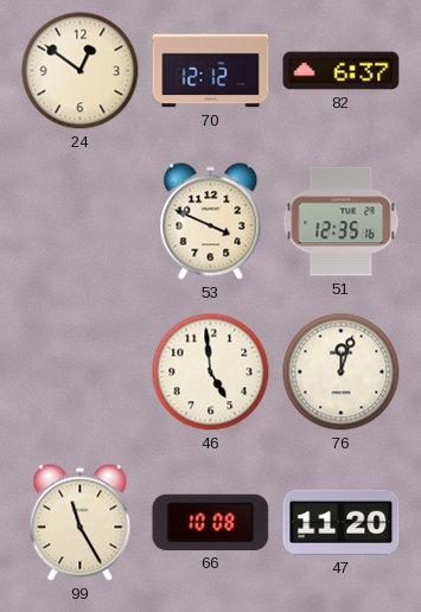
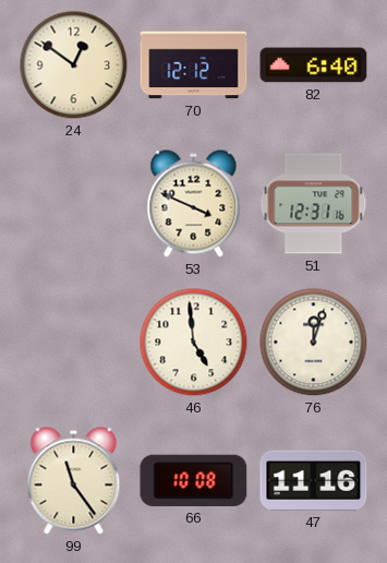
82: 6:37 -> 6:40 (314, 65)
51: 12:35 -> 12:31 (314, 204)
99: 11:25 -> 11:24 (74, 481)
47: 11:20 -> 11:16 (314, 480)
